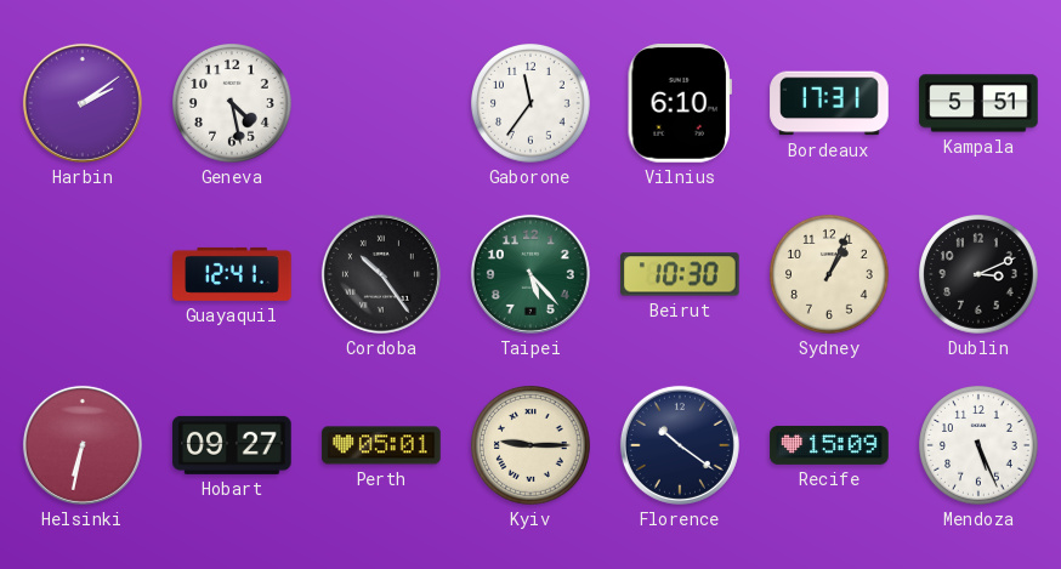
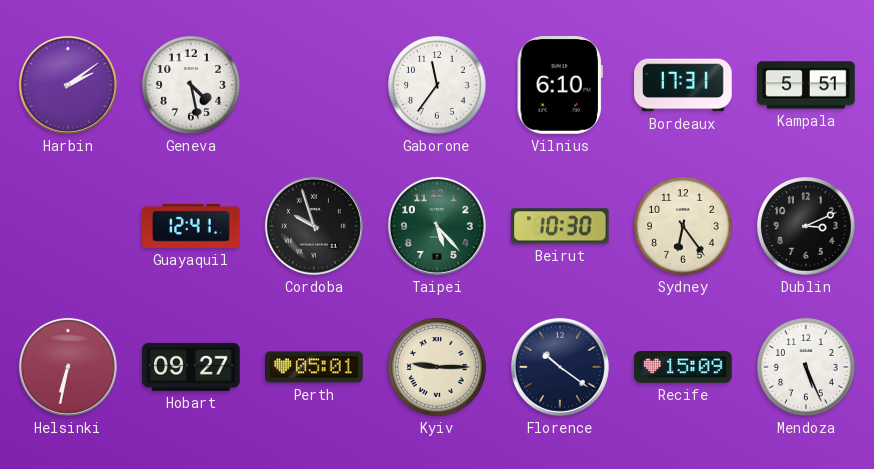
Cordoba: 10:24 -> 9:57 (314, 226)
Sydney: 1:04 -> 6:24 (684, 227)
